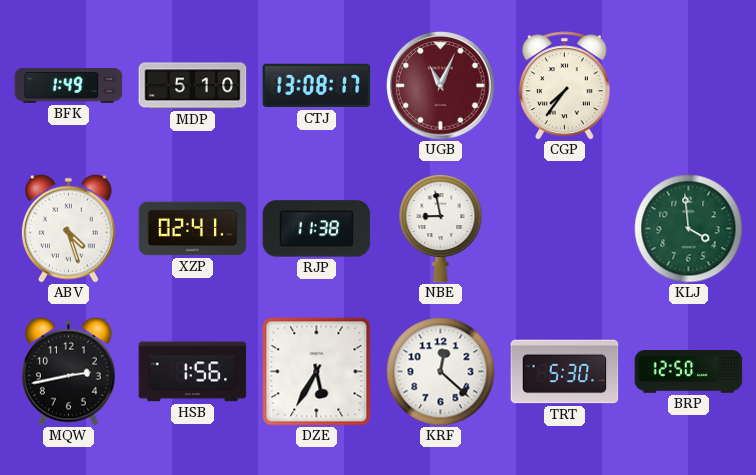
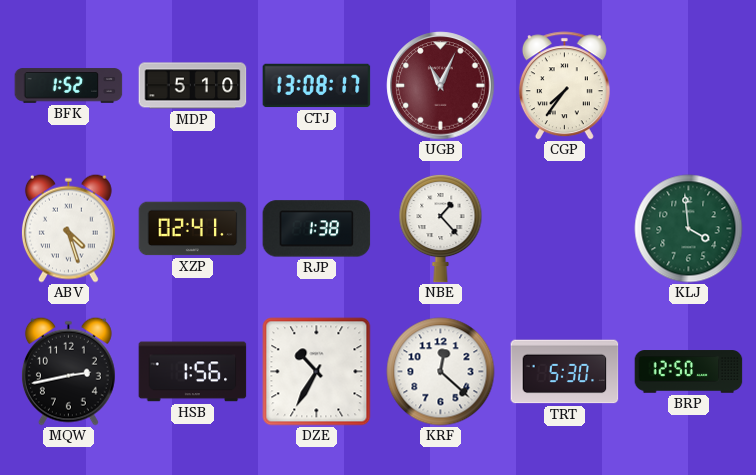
BFK: 1:49 -> 1:52 (69, 86)
RJP: 11:38 -> 1:38 (317, 229)
NBE: 8:58 -> 1:23 (441, 228)
DZE: 5:35 -> 10:35 (317, 372)
